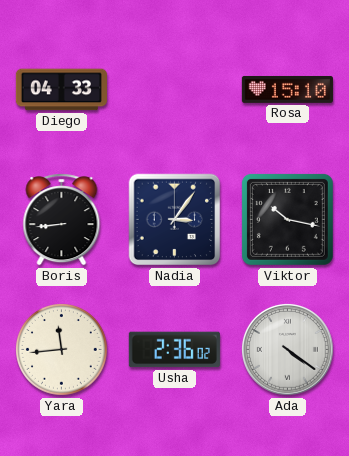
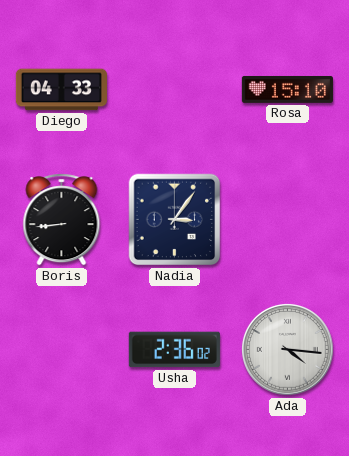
Viktor: 10:17 -> none (287, 219)
Yara: 11:44 -> none (62, 350)
Ada: 4:21 -> 4:16 (287, 349)
